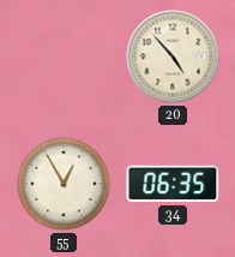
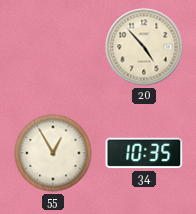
34: 06:35 -> 10:35 (144, 153)
